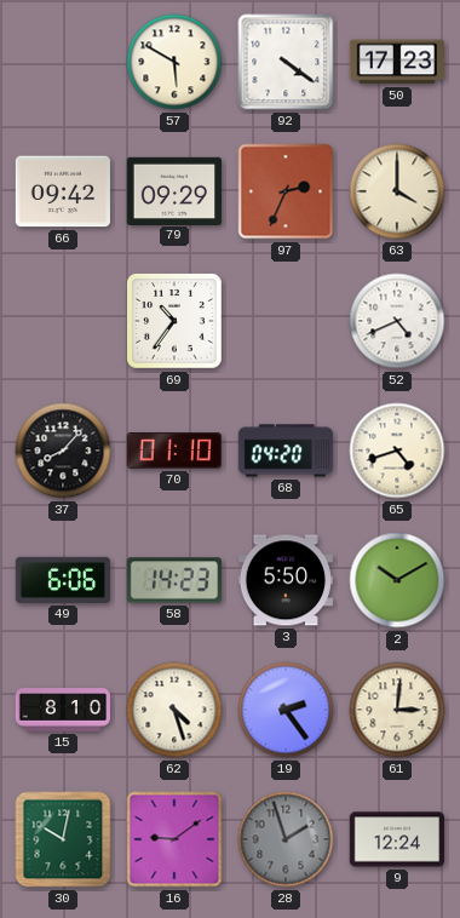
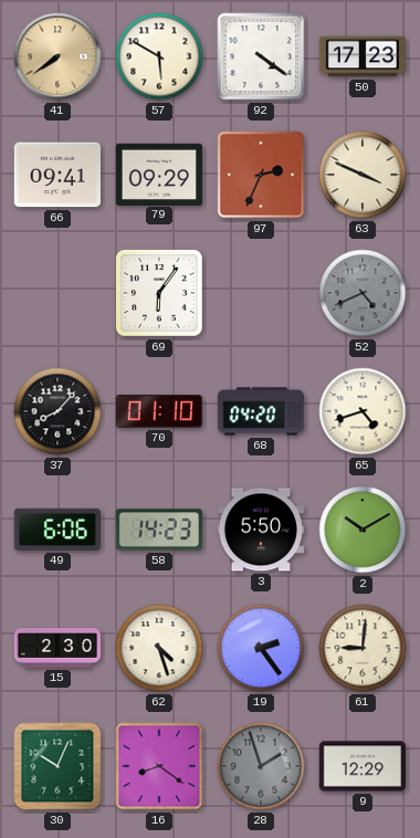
41: none -> 7:39 (57, 56)
66: 09:42 -> 09:41 (56, 175)
63: 4:00 -> 3:49 (363, 175)
69: 10:36 -> 6:06 (159, 293)
52 dial: white -> grey (363, 293)
15: 8:10 -> 2:30 (56, 648)
61: 3:01 -> 9:01 (363, 648)
30: 10:02 -> 10:04 (57, 766)
16: 9:09 -> 8:21 (159, 766)
9: 12:24 -> 12:29 (361, 766)
